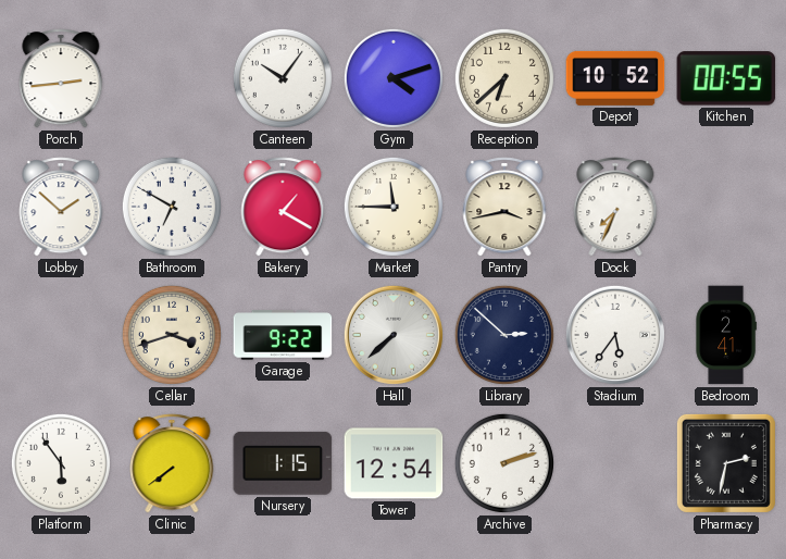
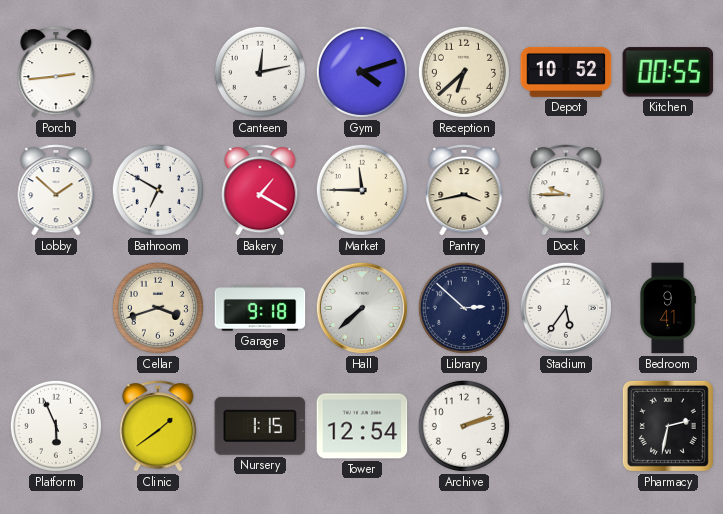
Canteen: 10:06 -> 12:13 (260, 72)
Dock: 7:34 -> 9:45 (566, 190)
Garage: 9:22 -> 9:18 (260, 308)
Bedroom: 2:41 -> 9:41 (668, 308)
Platform: 5:54 -> 5:56 (56, 426)
Clinic: 7:39 -> 1:39 (158, 426)
